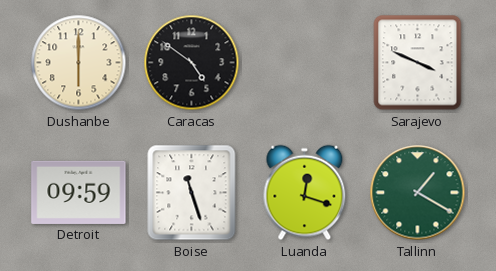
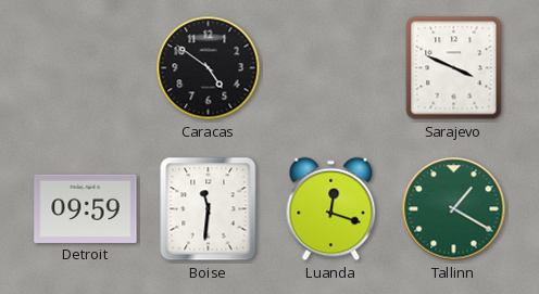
Dushanbe: 6:00 -> none (79, 63)
Boise: 11:27 -> 11:31 (209, 209)
